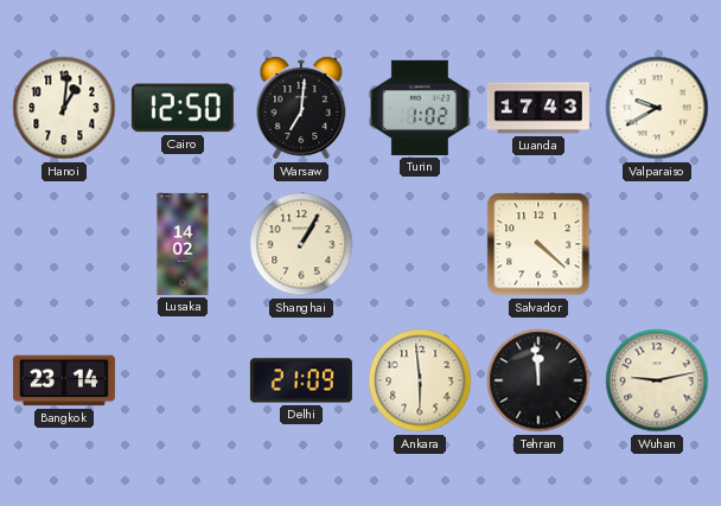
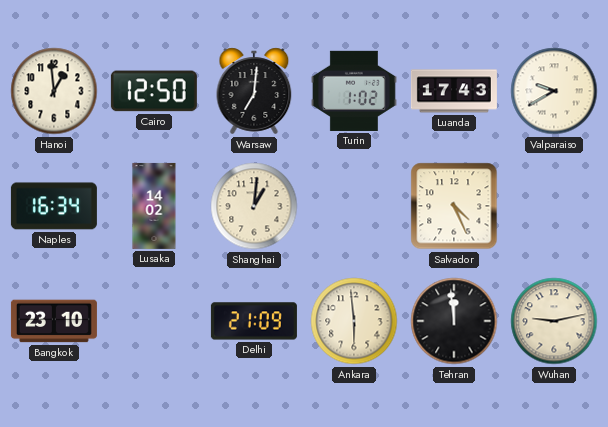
Hanoi: 1:01 -> 12:59 (54, 91)
Naples: none -> 16:34 (54, 206)
Shanghai: 1:05 -> 1:01 (254, 206)
Salvador: 4:22 -> 4:26 (454, 206)
Bangkok: 23:14 -> 23:10 (54, 321)
